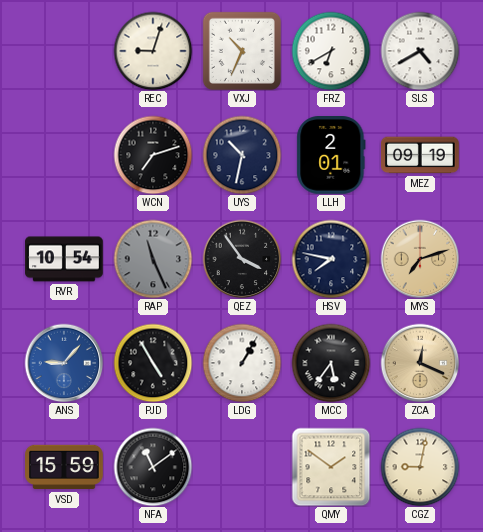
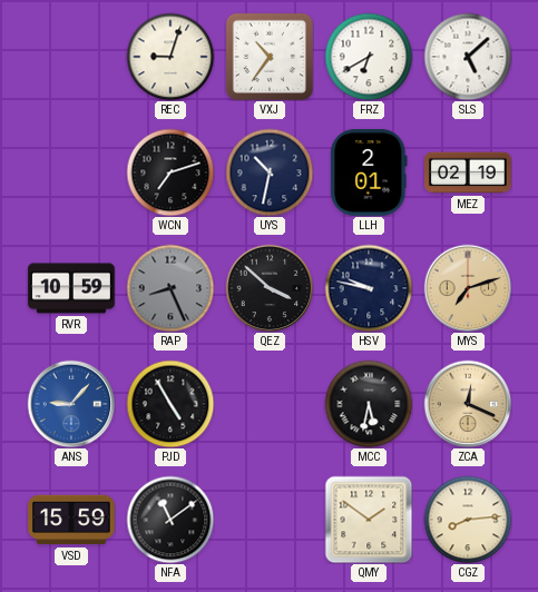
VXJ: 10:34 -> 10:36 (270, 57)
SLS: 4:40 -> 5:08 (468, 57)
MEZ: 09:19 -> 02:19 (469, 172)
RVR: 10:54 -> 10:59 (71, 288)
RAP: 11:26 -> 8:26 (170, 288)
QEZ: 3:54 -> 3:52 (270, 288)
HSV: 7:47 -> 9:47 (369, 288)
LDG: 1:05 -> none (242, 363)
MCC: 5:36 -> 5:32 (369, 404)
CGZ: 9:02 -> 8:14 (468, 520)
